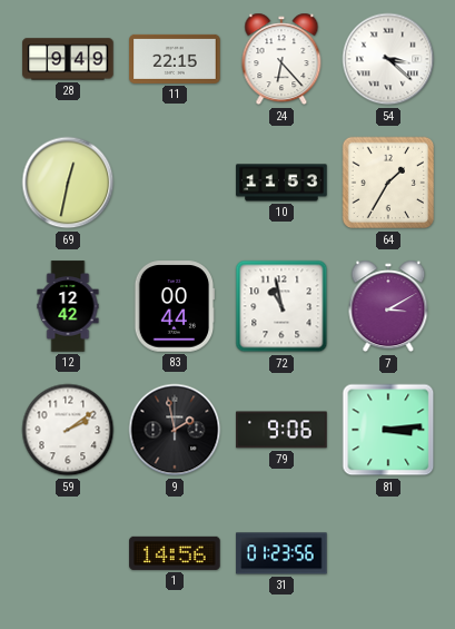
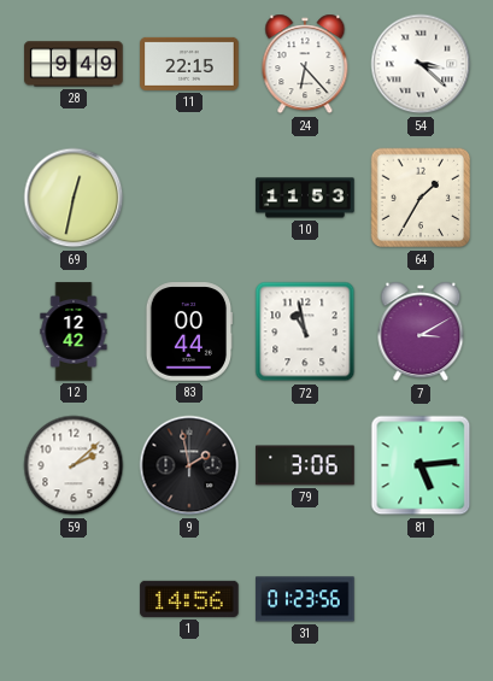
59: 2:09 -> 2:08 (74, 465)
79: 9:06 -> 3:06 (305, 465)
81: 3:14 -> 5:14 (421, 465)
